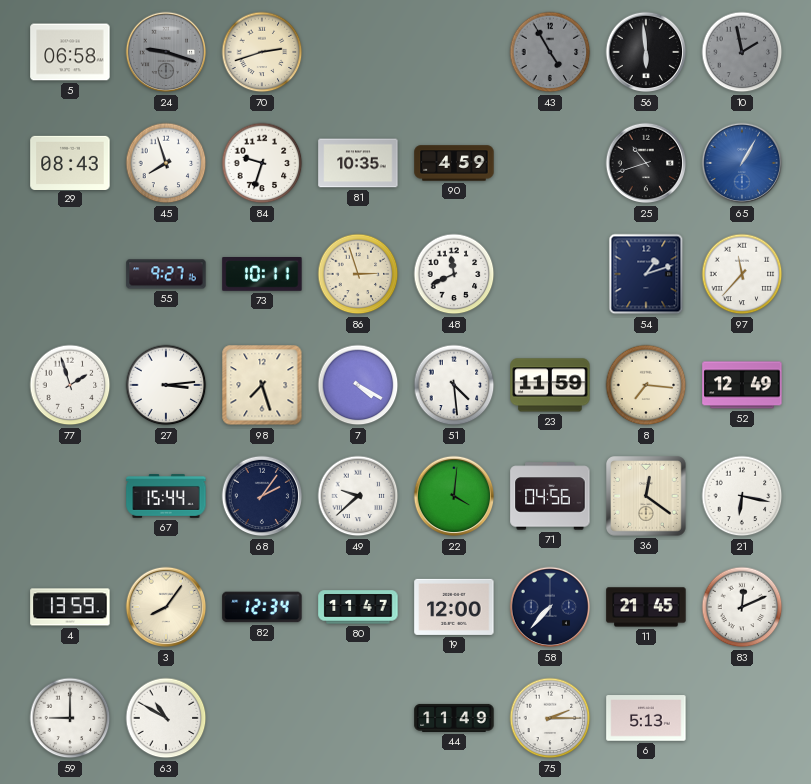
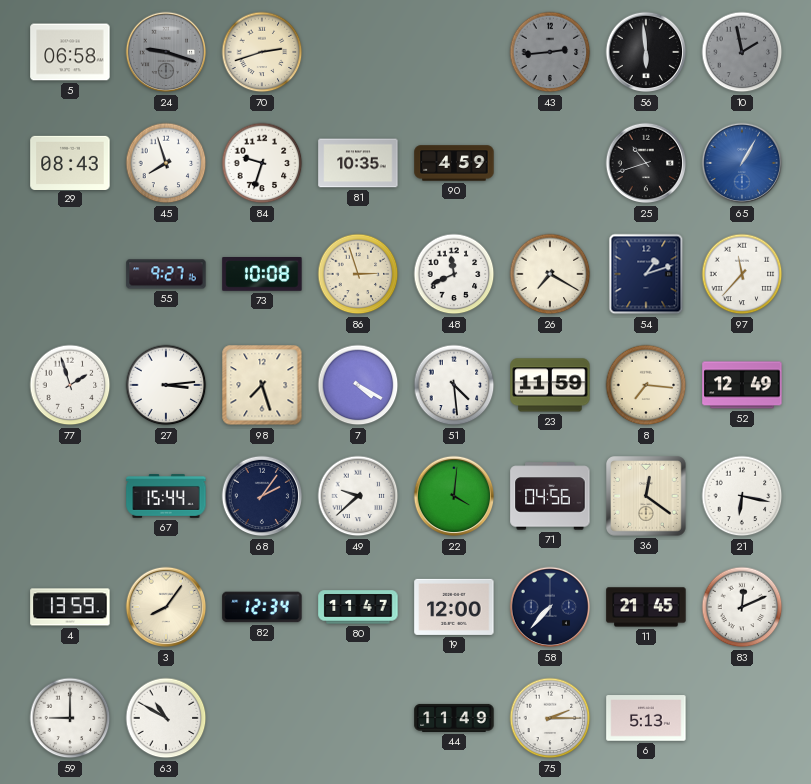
43: 4:55 -> 2:44 (550, 52)
73: 10:11 -> 10:08 (262, 275)
26: none -> 7:20 (550, 274)
